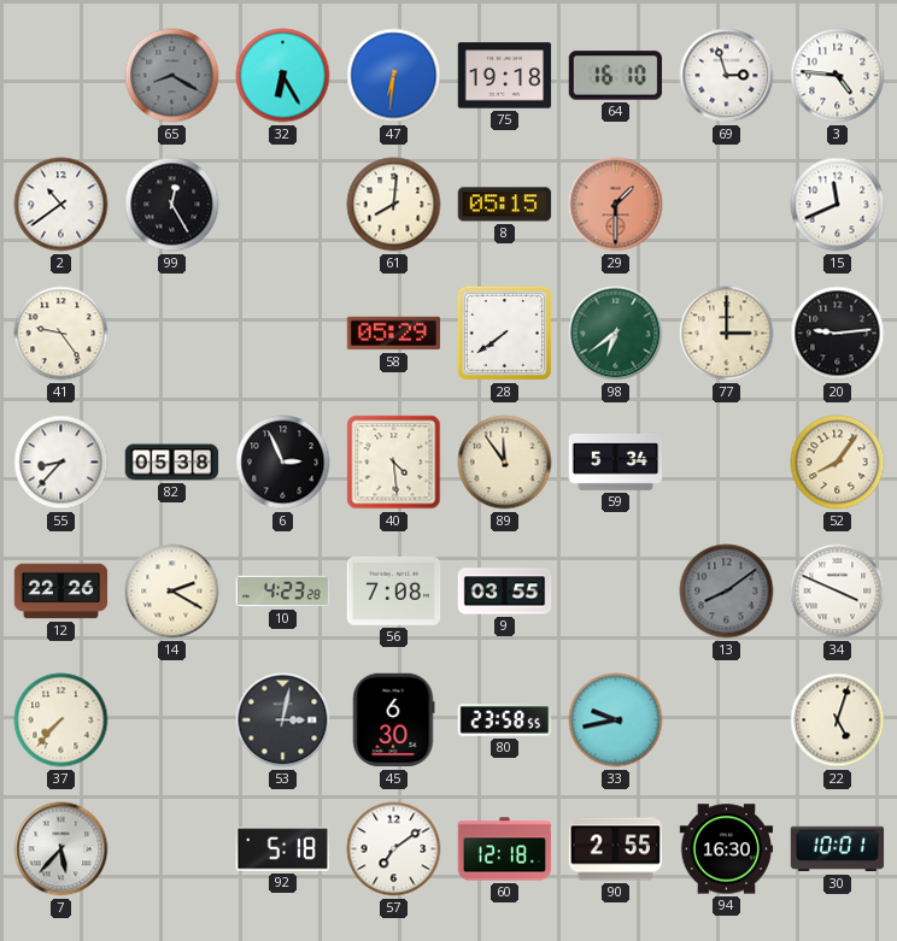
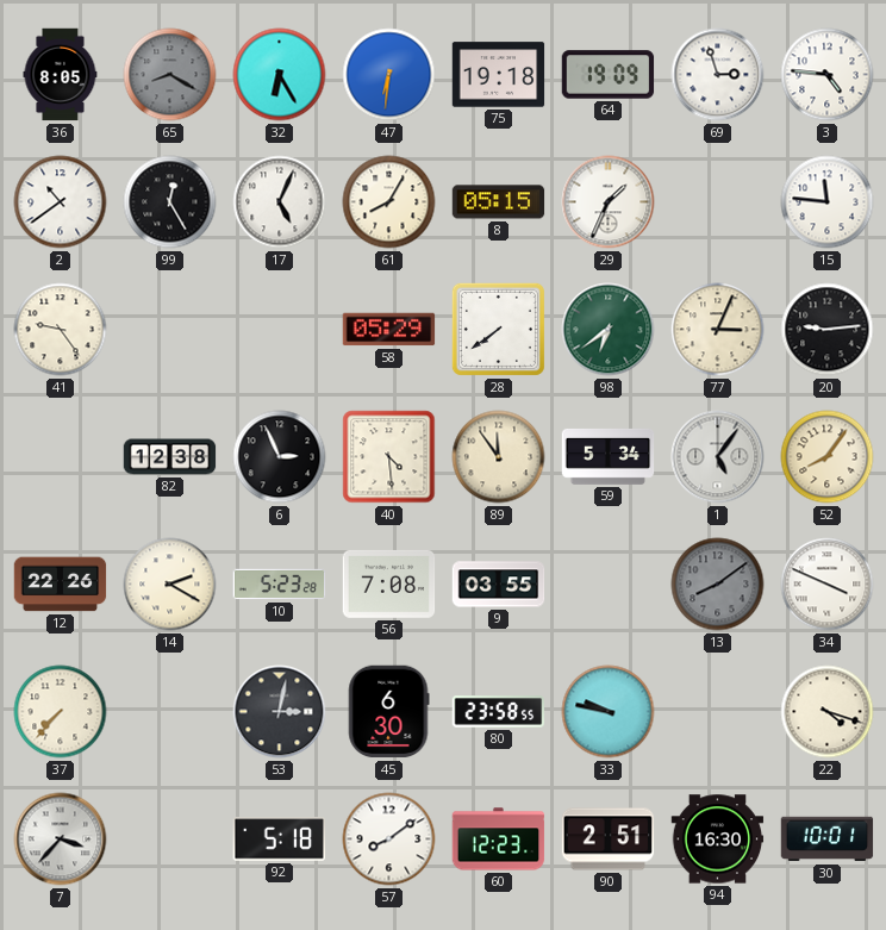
36: none -> 8:05 (61, 75)
64: 16:10 -> 19:09 (609, 75)
17: none -> 5:04 (280, 202)
61: 8:01 -> 8:05 (389, 202)
29: 1:30 -> 1:34 (609, 202)
29 dial: salmon -> white (609, 202)
15: 11:41 -> 11:46 (828, 202)
77: 3:00 -> 3:04 (718, 330)
55: 8:37 -> none (61, 463)
82: 05:38 -> 12:38 (170, 457)
1: none -> 5:06 (718, 457)
10: 4:23 -> 5:23 (280, 585)
33: 9:43 -> 9:47 (609, 712)
22: 5:03 -> 4:18 (828, 712)
7: 5:37 -> 3:37 (61, 840)
57: 7:09 -> 8:09 (389, 840)
60: 12:18 -> 12:23 (499, 840)
90: 2:55 -> 2:51 (609, 840)
